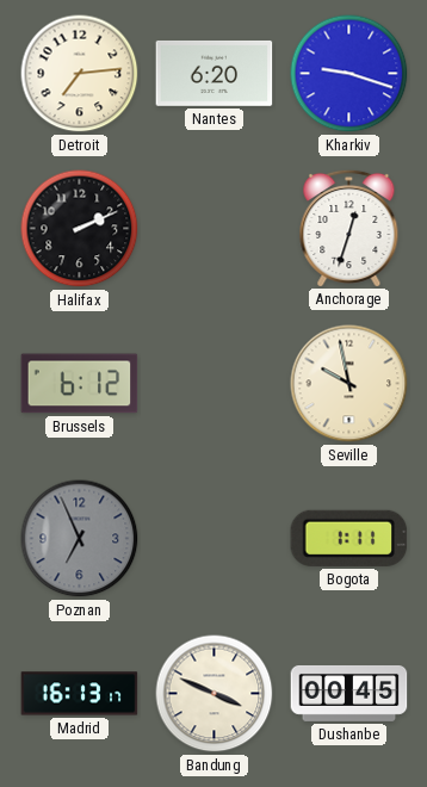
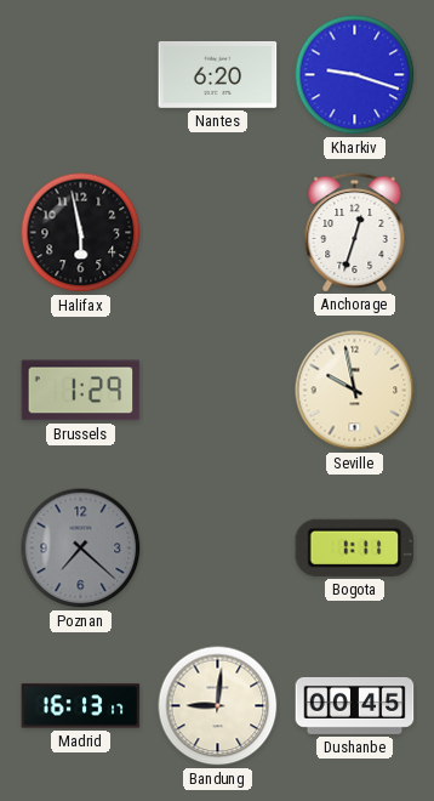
Detroit: 7:14 -> none (80, 74)
Halifax: 2:11 -> 5:58 (81, 233)
Brussels: 6:12 -> 1:29 (81, 391)
Poznan: 6:56 -> 7:22 (81, 549)
Bandung: 3:49 -> 9:01 (218, 706)
